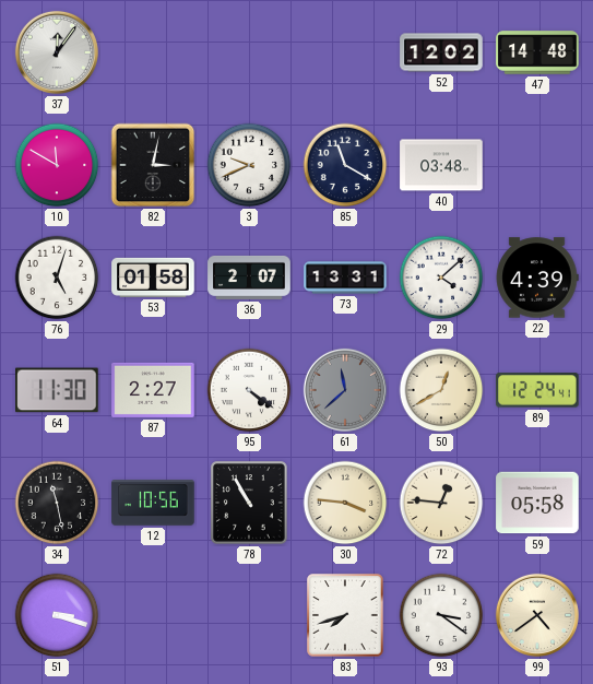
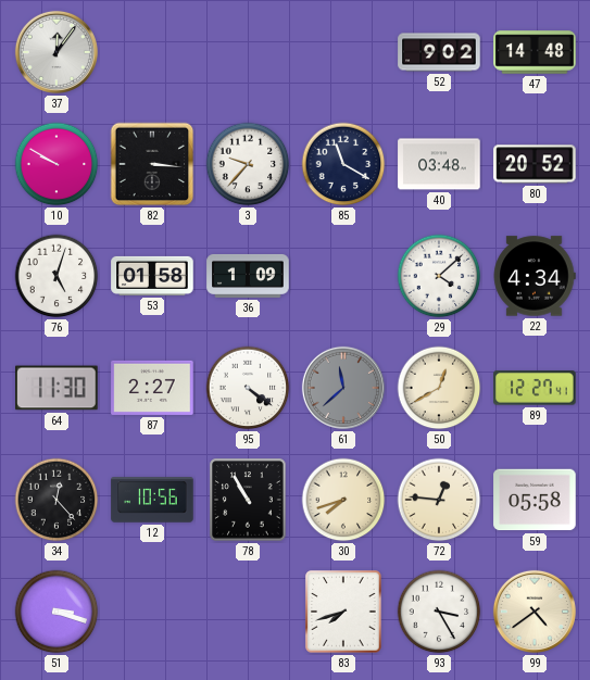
52: 12:02 -> 9:02 (439, 52)
10: 11:50 -> 9:50 (57, 164)
82: 3:02 -> 3:16 (152, 164)
3: 9:41 -> 9:37 (248, 164)
80: none -> 20:52 (535, 164)
36: 2:07 -> 1:09 (248, 276)
73: 13:31 -> none (345, 278)
22: 4:39 -> 4:34 (535, 276)
89: 12:24 -> 12:27 (535, 388)
34: 11:28 -> 12:23 (57, 500)
30: 3:46 -> 7:42 (343, 500)
93: 3:21 -> 3:25 (439, 612)
